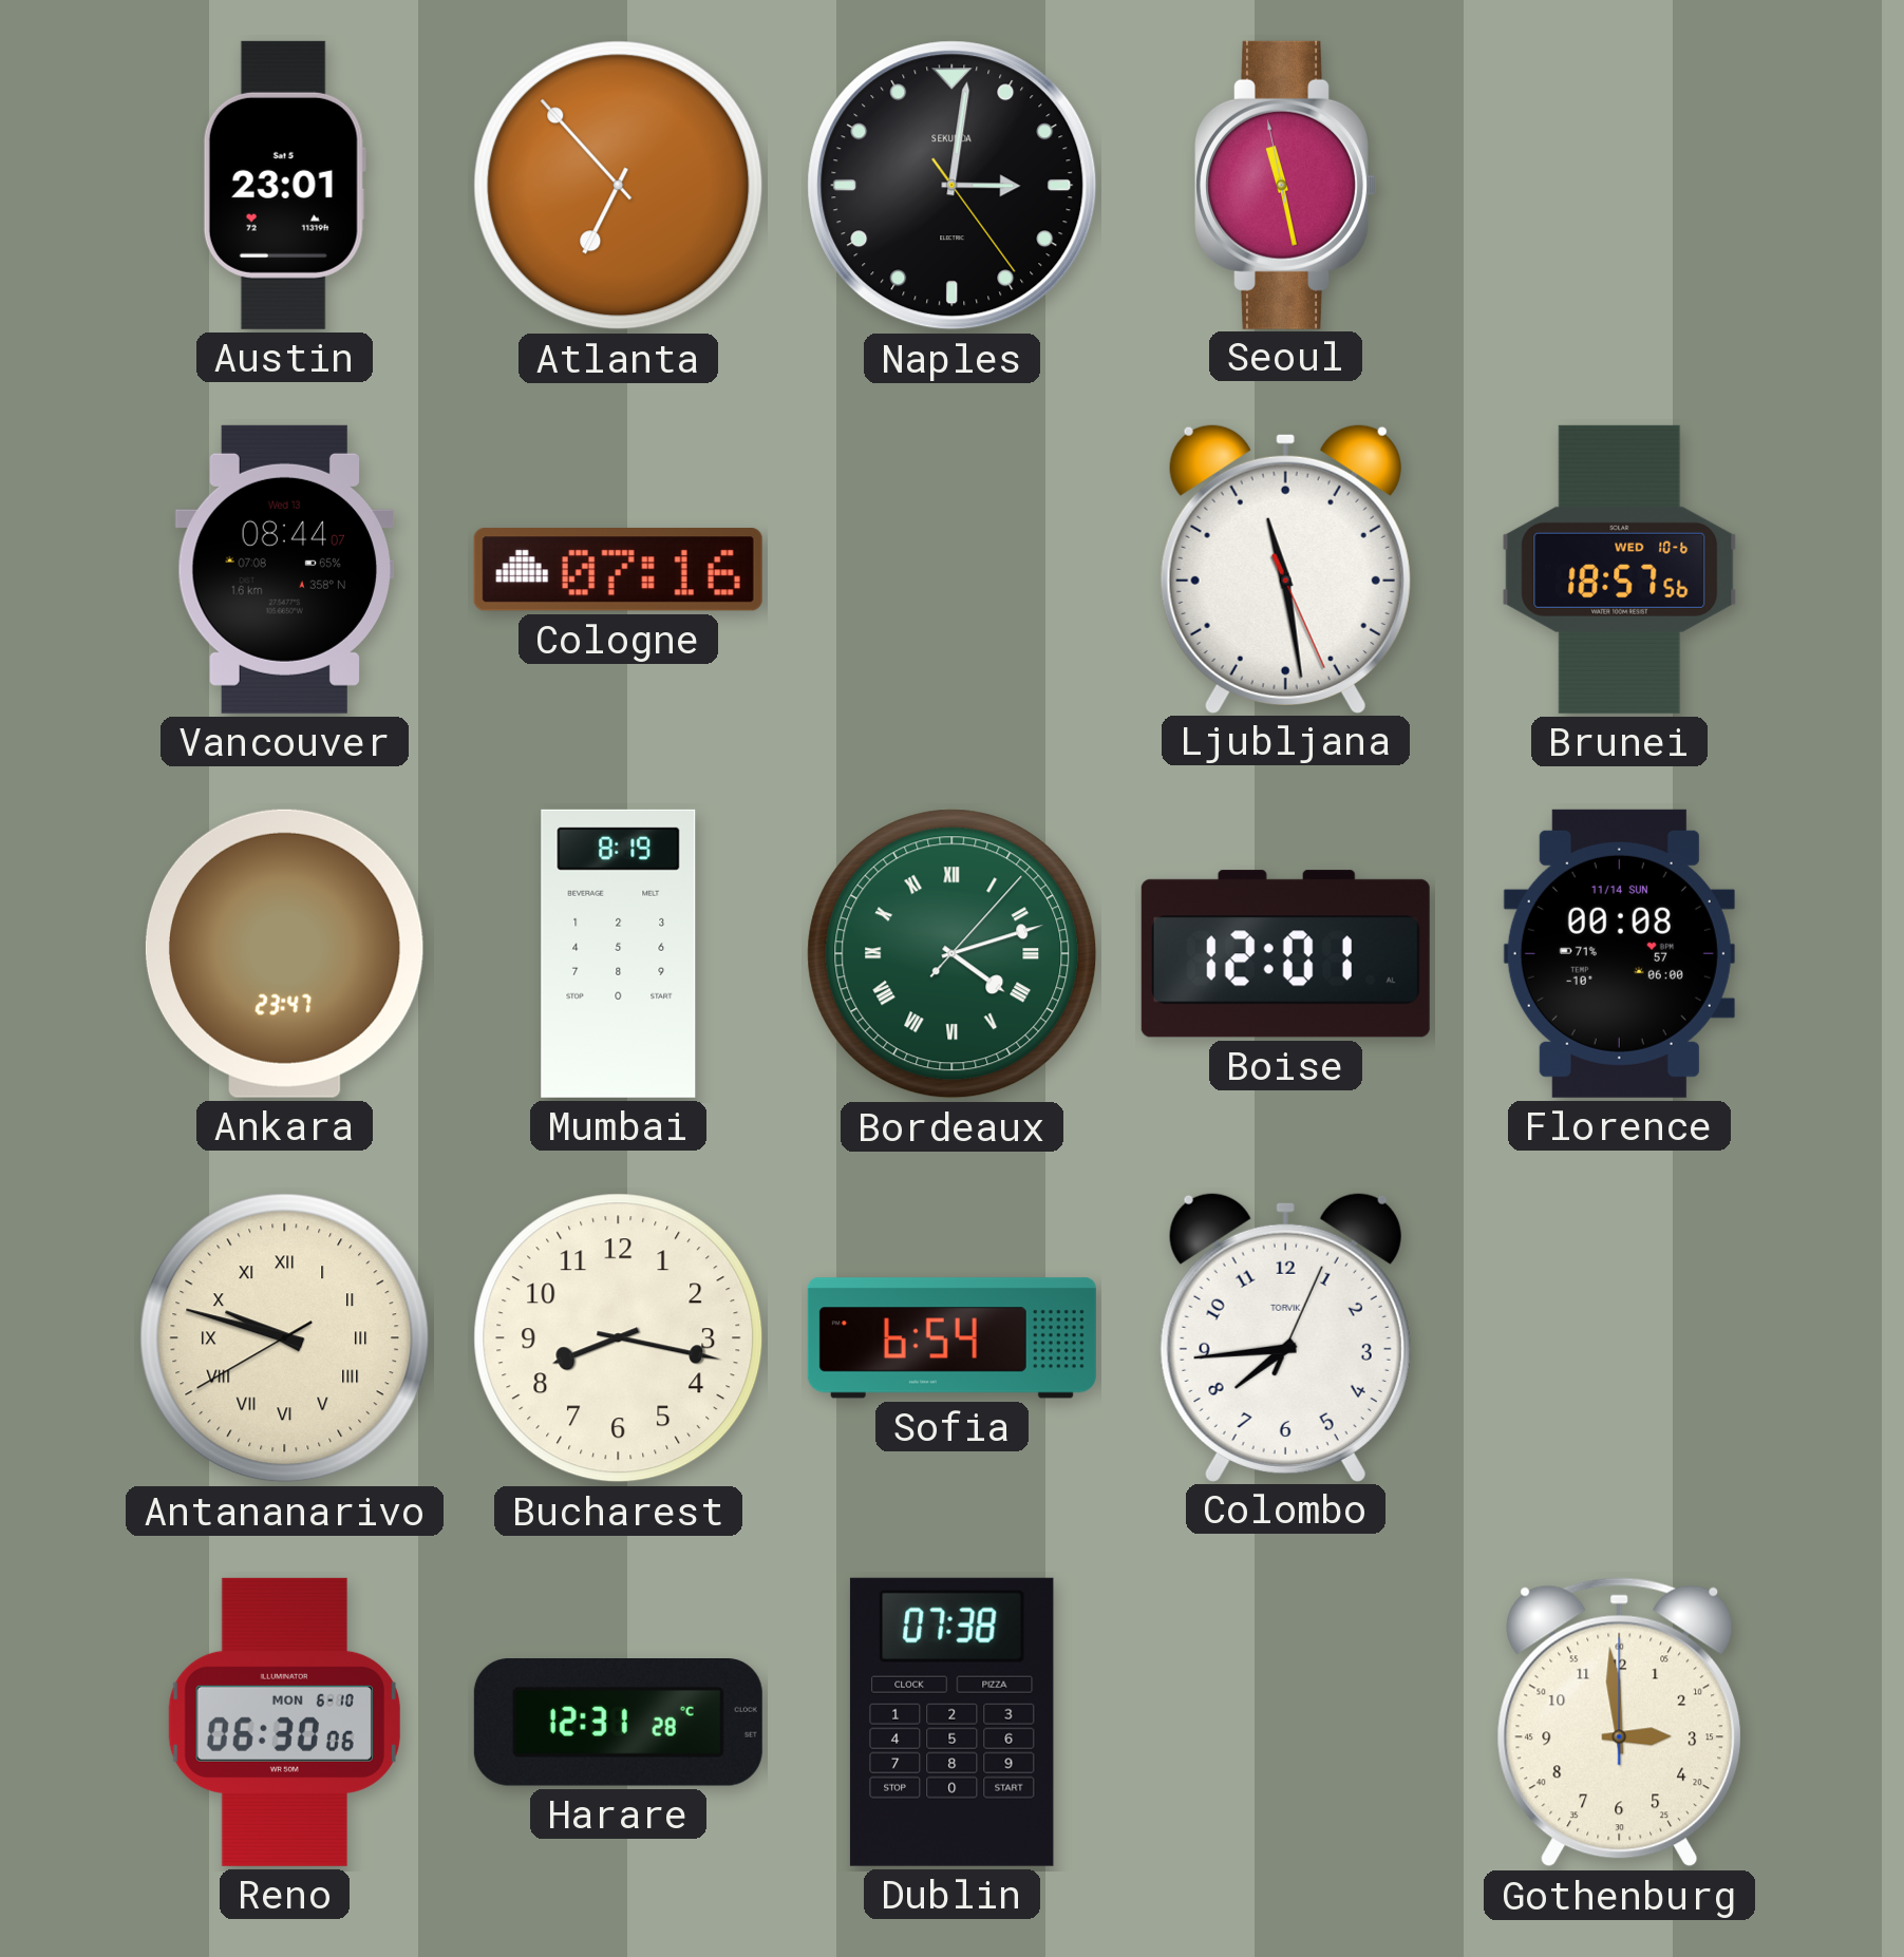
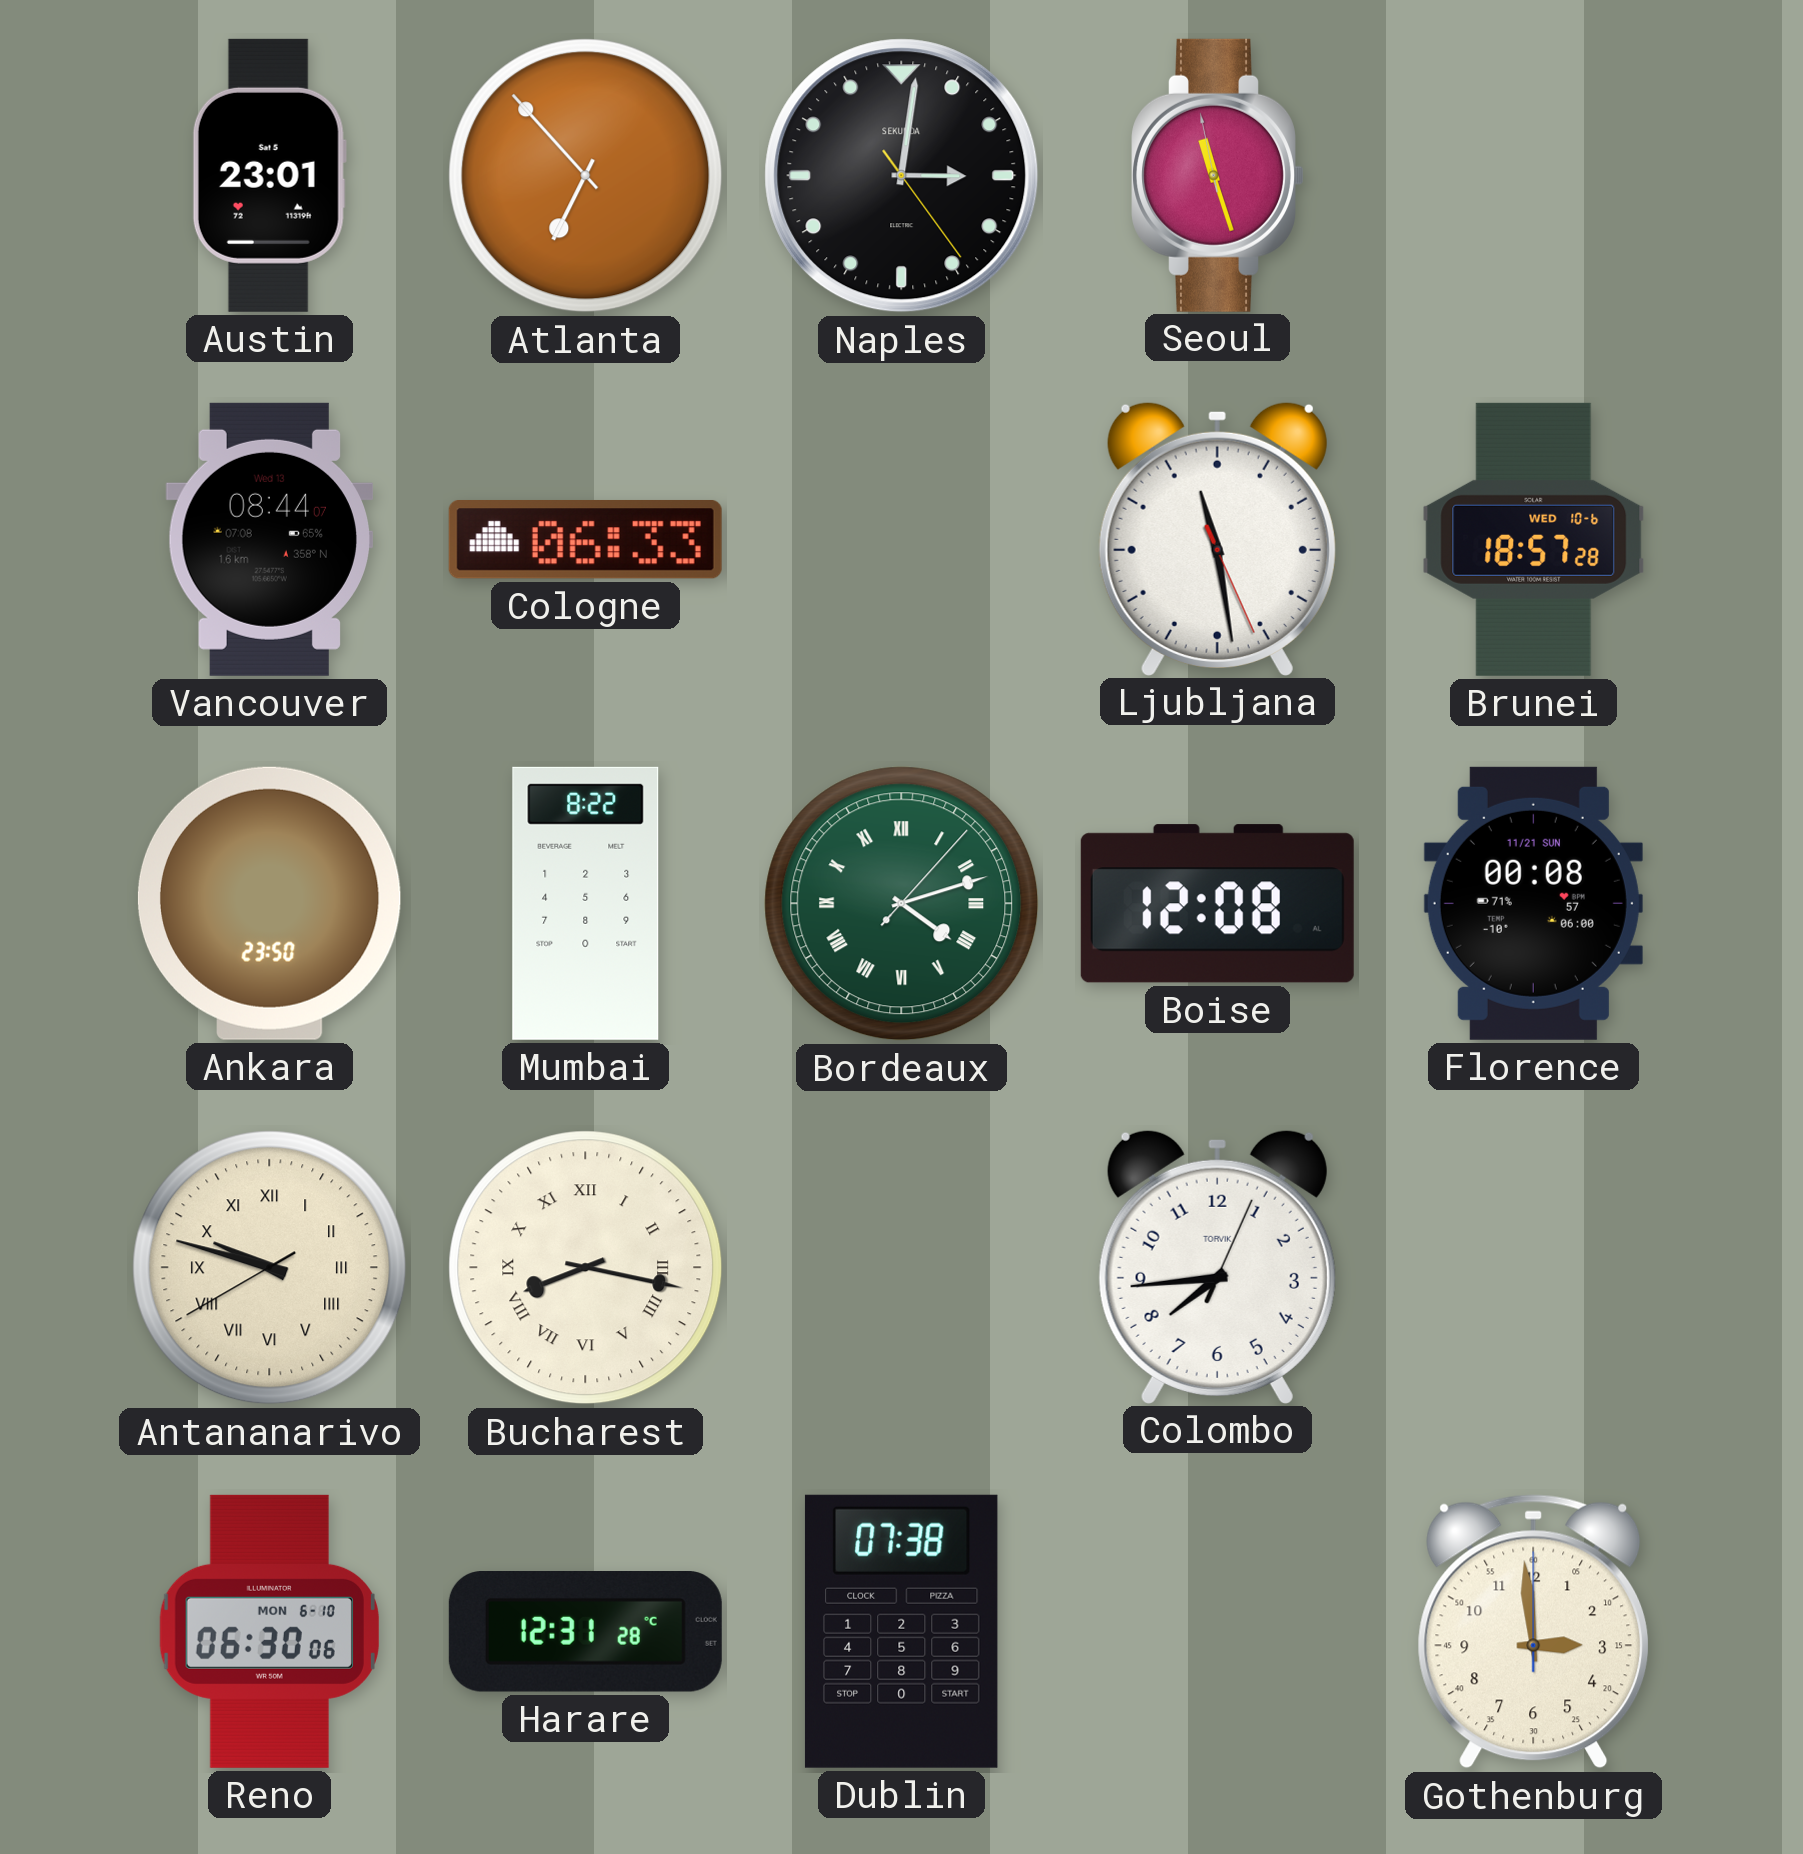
Seoul: 11:27 -> 11:26 (1218, 175)
Cologne: 07:16 -> 06:33 (585, 539)
Brunei: 18:57:56 -> 18:57:28 (1534, 539)
Ankara: 23:47 -> 23:50 (269, 903)
Mumbai: 8:19 -> 8:22 (586, 903)
Boise: 12:01 -> 12:08 (1217, 904)
Florence date: 11/14 SUN -> 11/21 SUN (1533, 903)
Bucharest numerals: Arabic -> Roman (586, 1268)
Sofia: 6:54 -> none (951, 1338)
